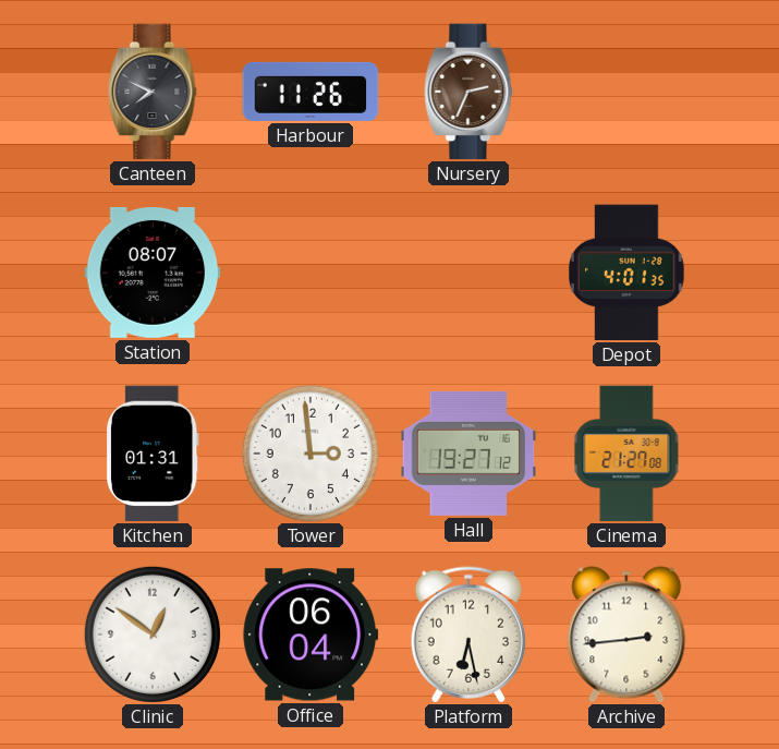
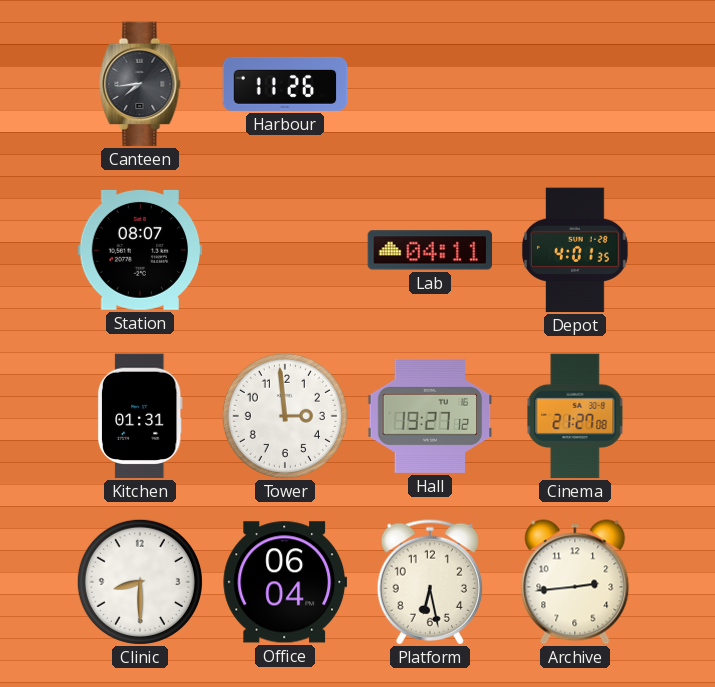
Canteen: 7:49 -> 7:44 (140, 84)
Nursery: 2:34 -> none (468, 92)
Lab: none -> 04:11 (430, 250)
Clinic: 12:51 -> 8:30 (140, 582)
